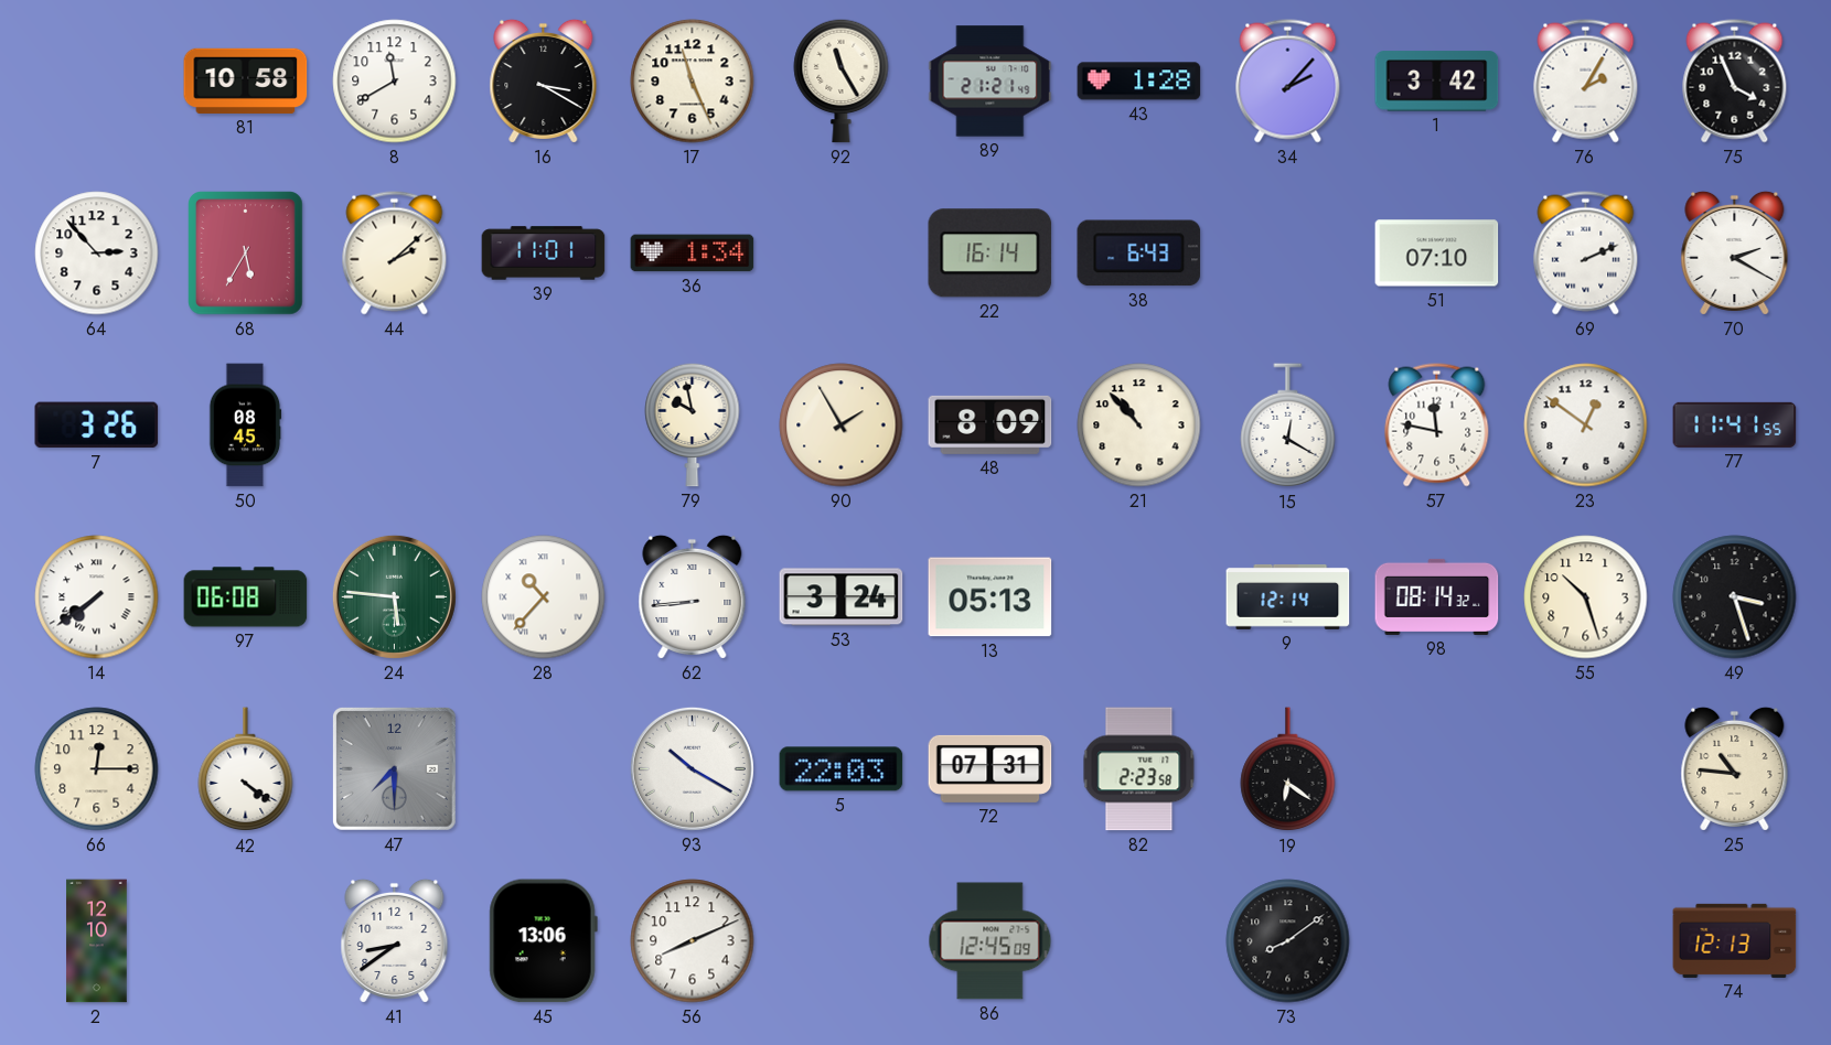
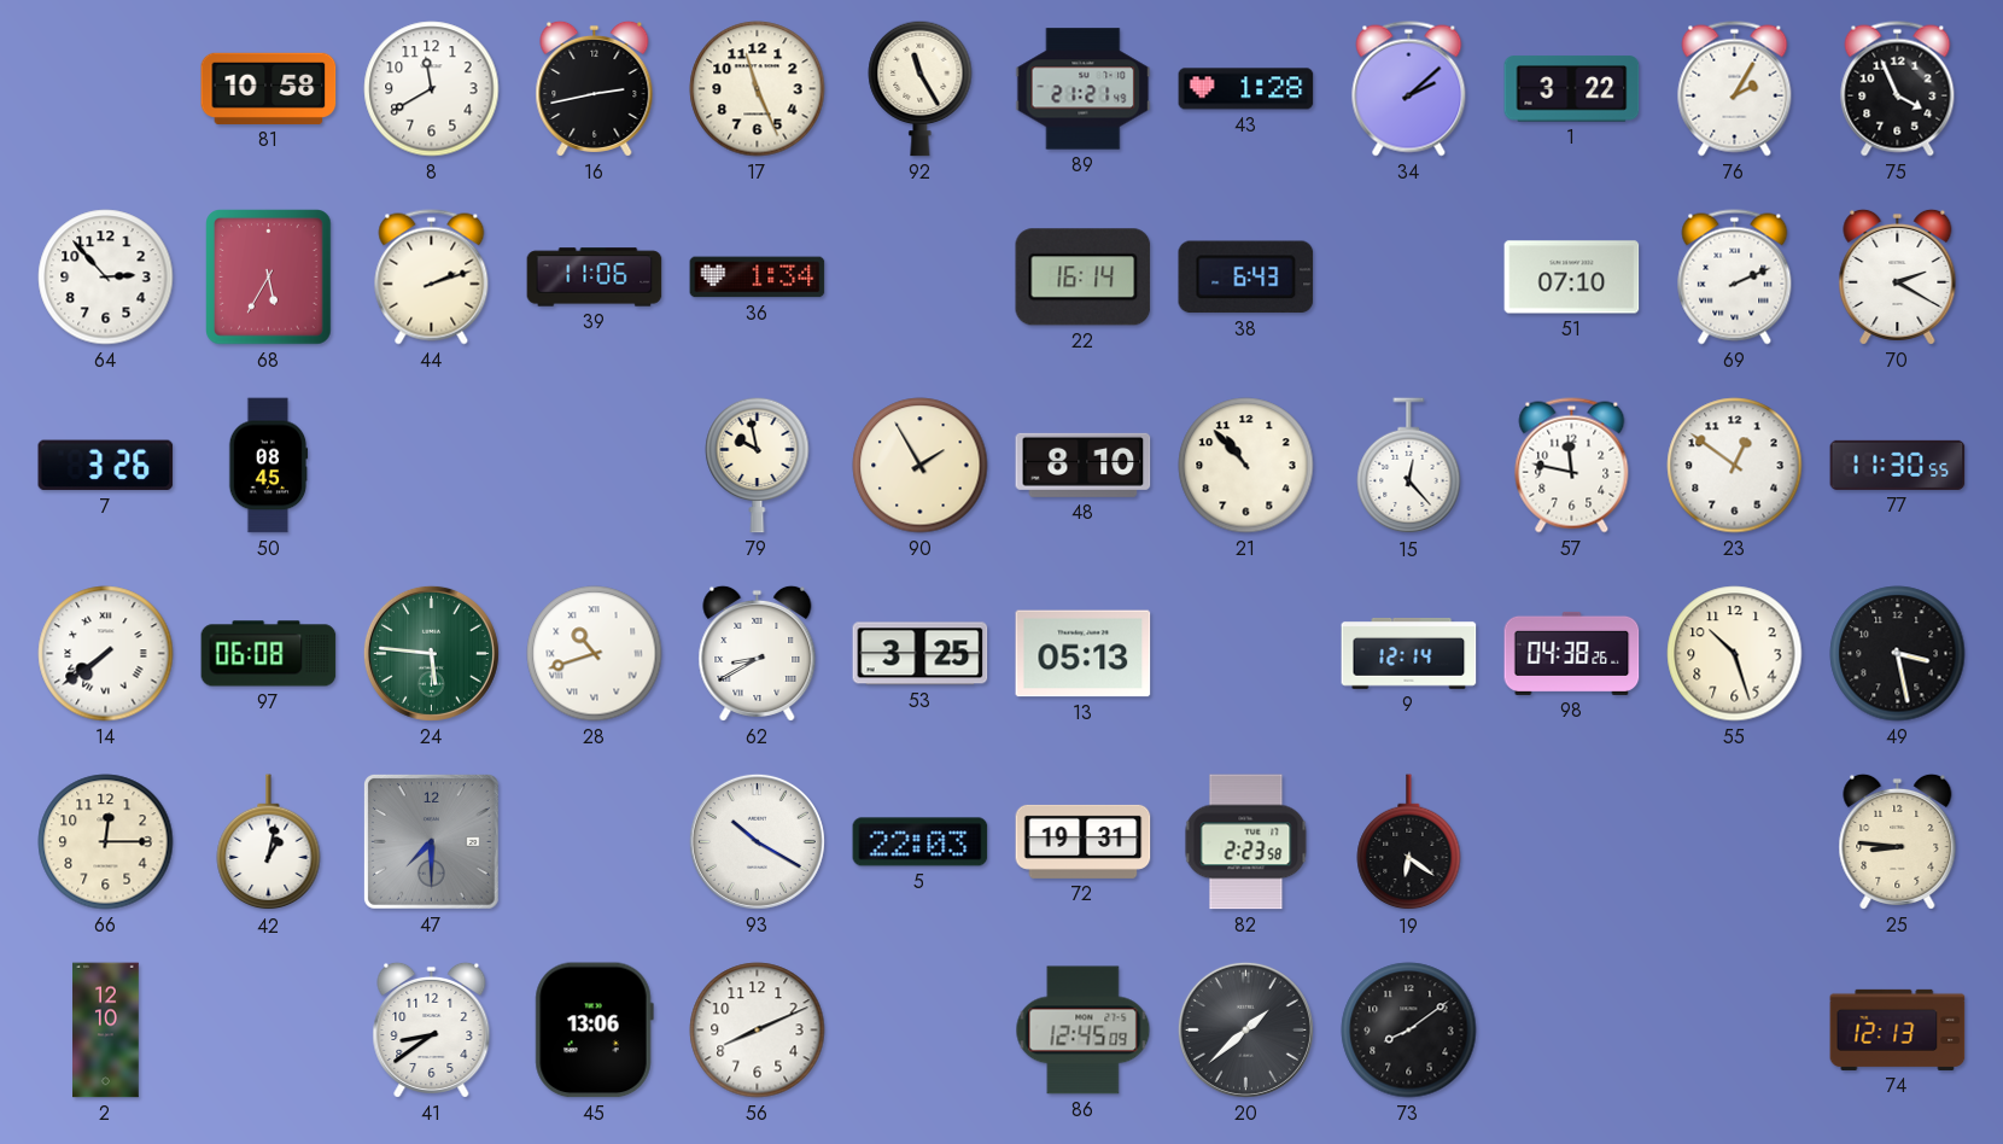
16: 3:20 -> 2:43 (595, 88)
34: 2:07 -> 2:08 (1409, 89)
1: 3:42 -> 3:22 (1572, 89)
44: 2:08 -> 2:12 (432, 278)
39: 11:01 -> 11:06 (595, 278)
48: 8:09 -> 8:10 (1084, 465)
15: 12:20 -> 12:23 (1409, 466)
77: 11:41 -> 11:30 (1898, 465)
28: 10:37 -> 10:42 (595, 654)
62: 8:44 -> 8:40 (758, 653)
53: 3:24 -> 3:25 (921, 654)
98: 08:14 -> 04:38 (1572, 653)
49: 3:27 -> 3:28 (1898, 654)
42: 4:21 -> 1:02 (269, 842)
72: 07:31 -> 19:31 (1084, 841)
25: 10:46 -> 8:46 (1898, 841)
20: none -> 1:38 (1245, 1029)
